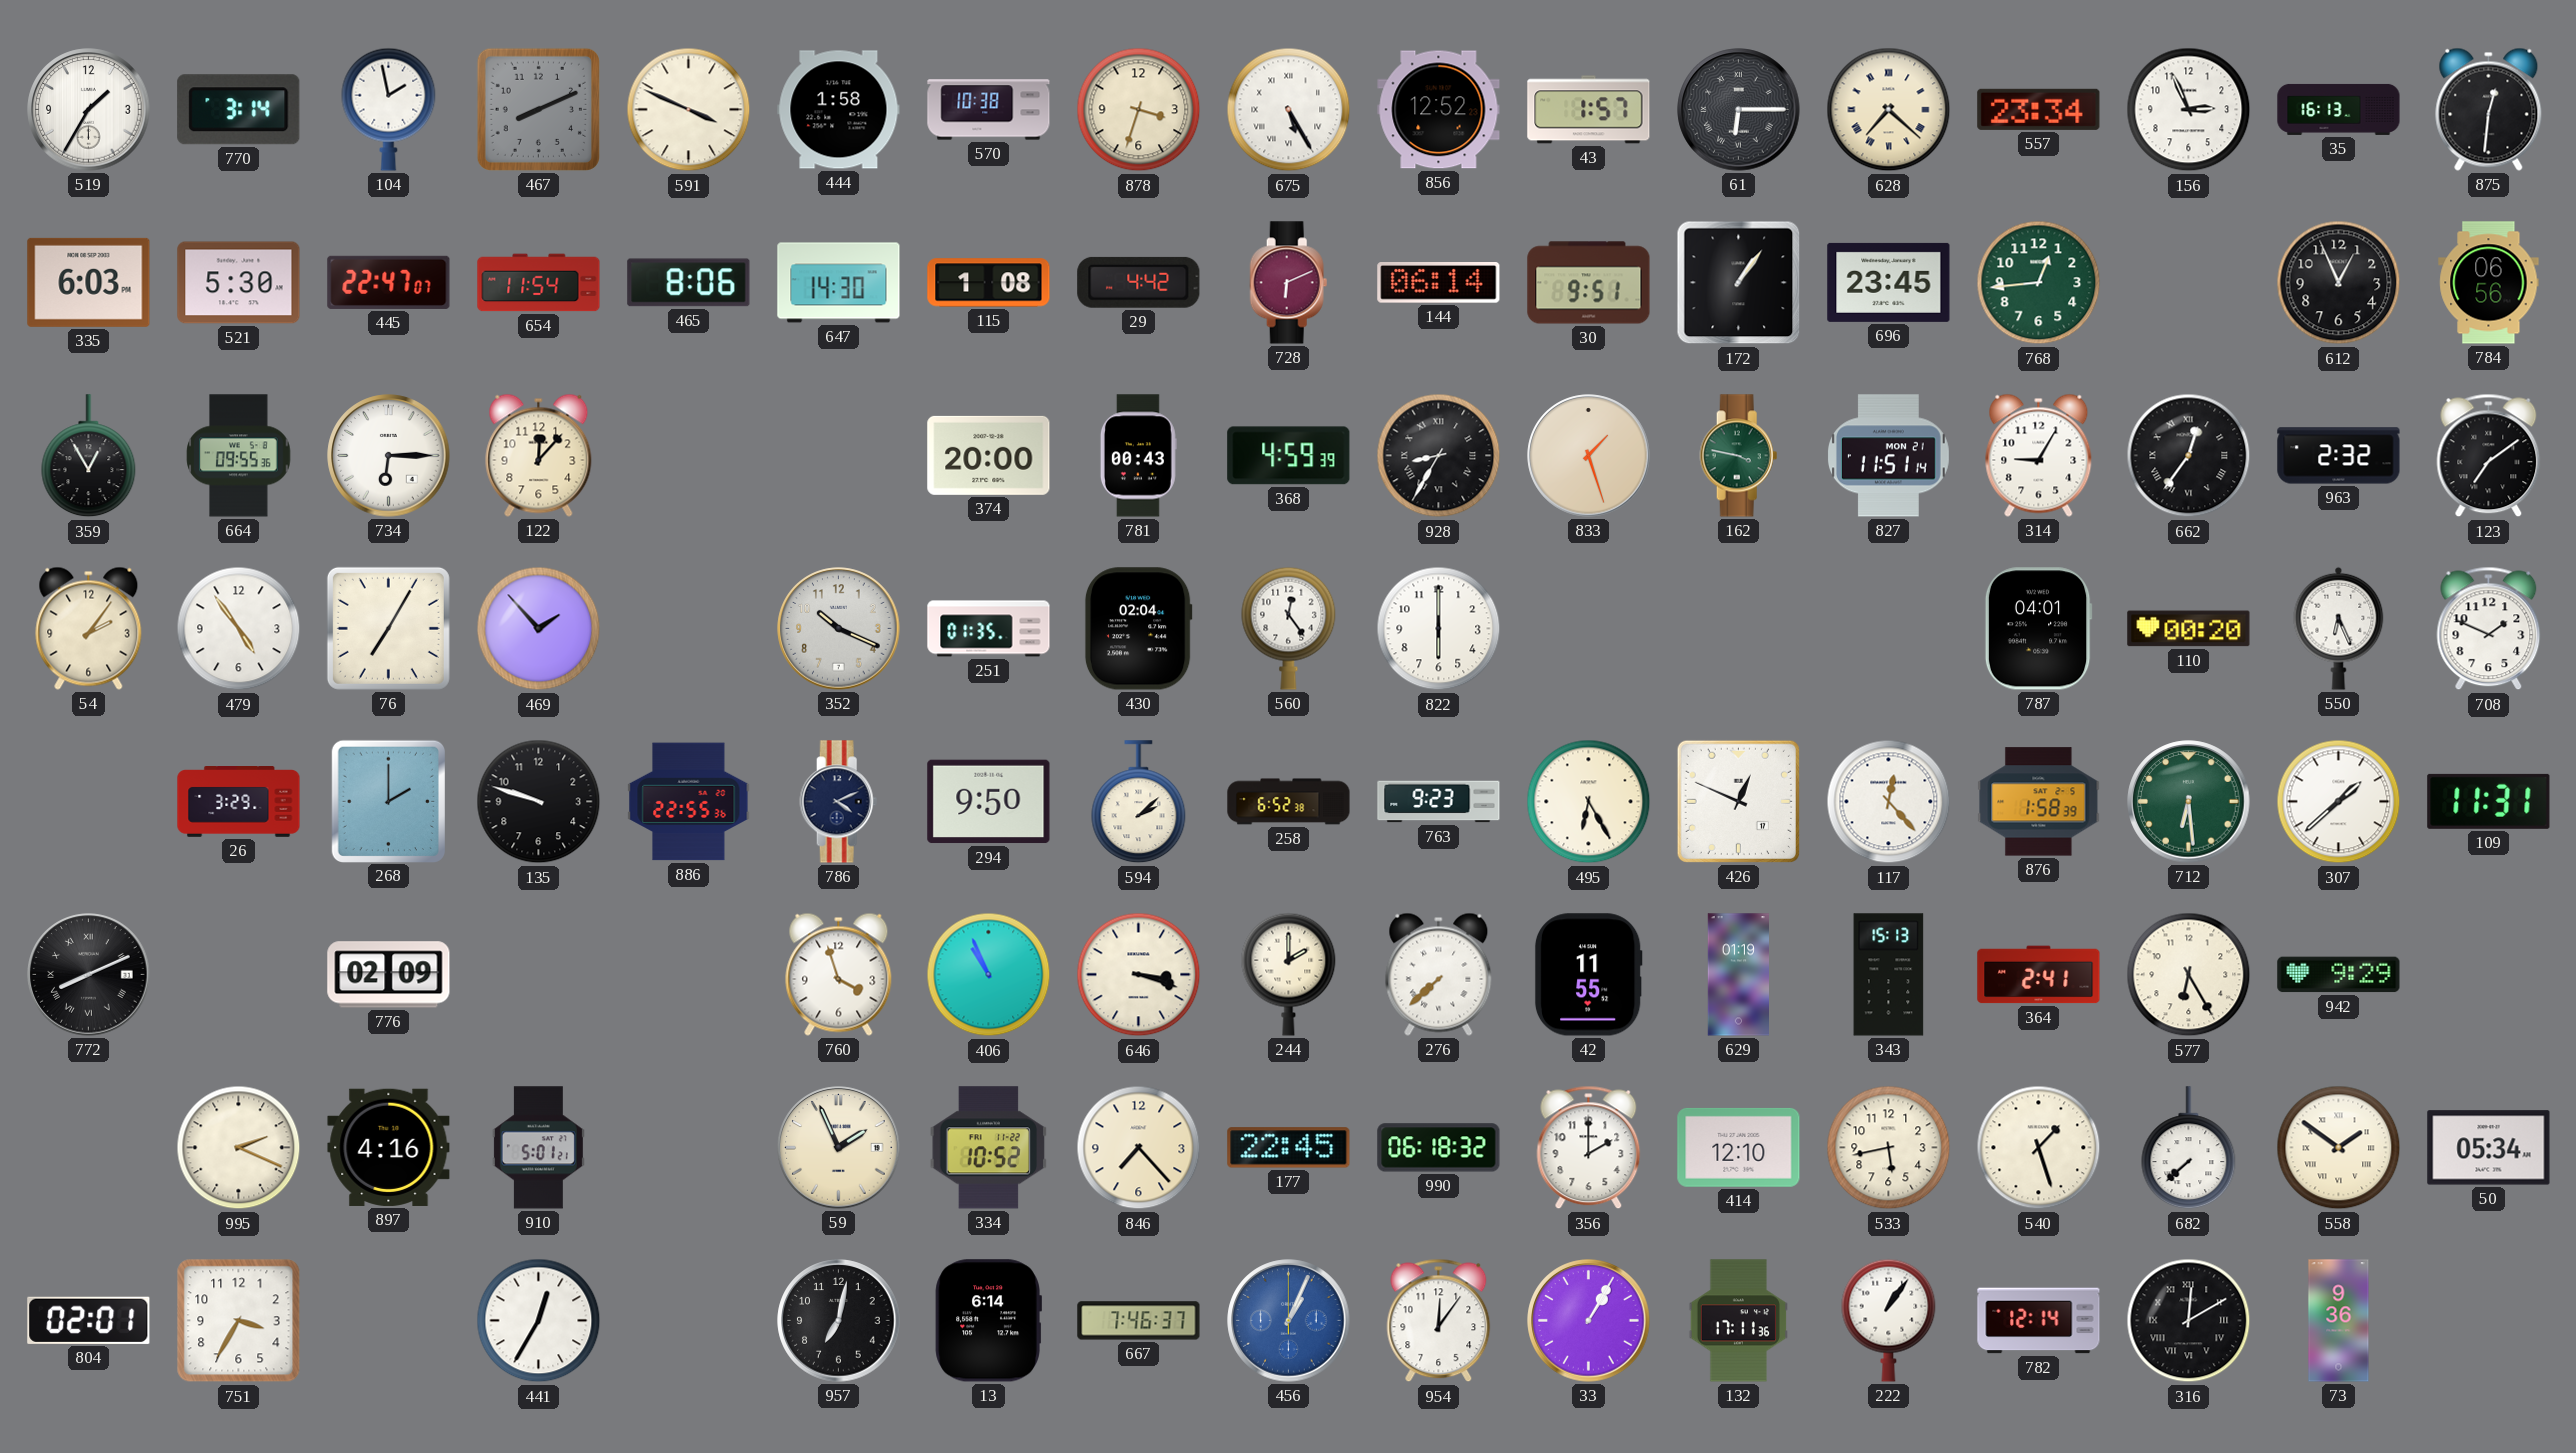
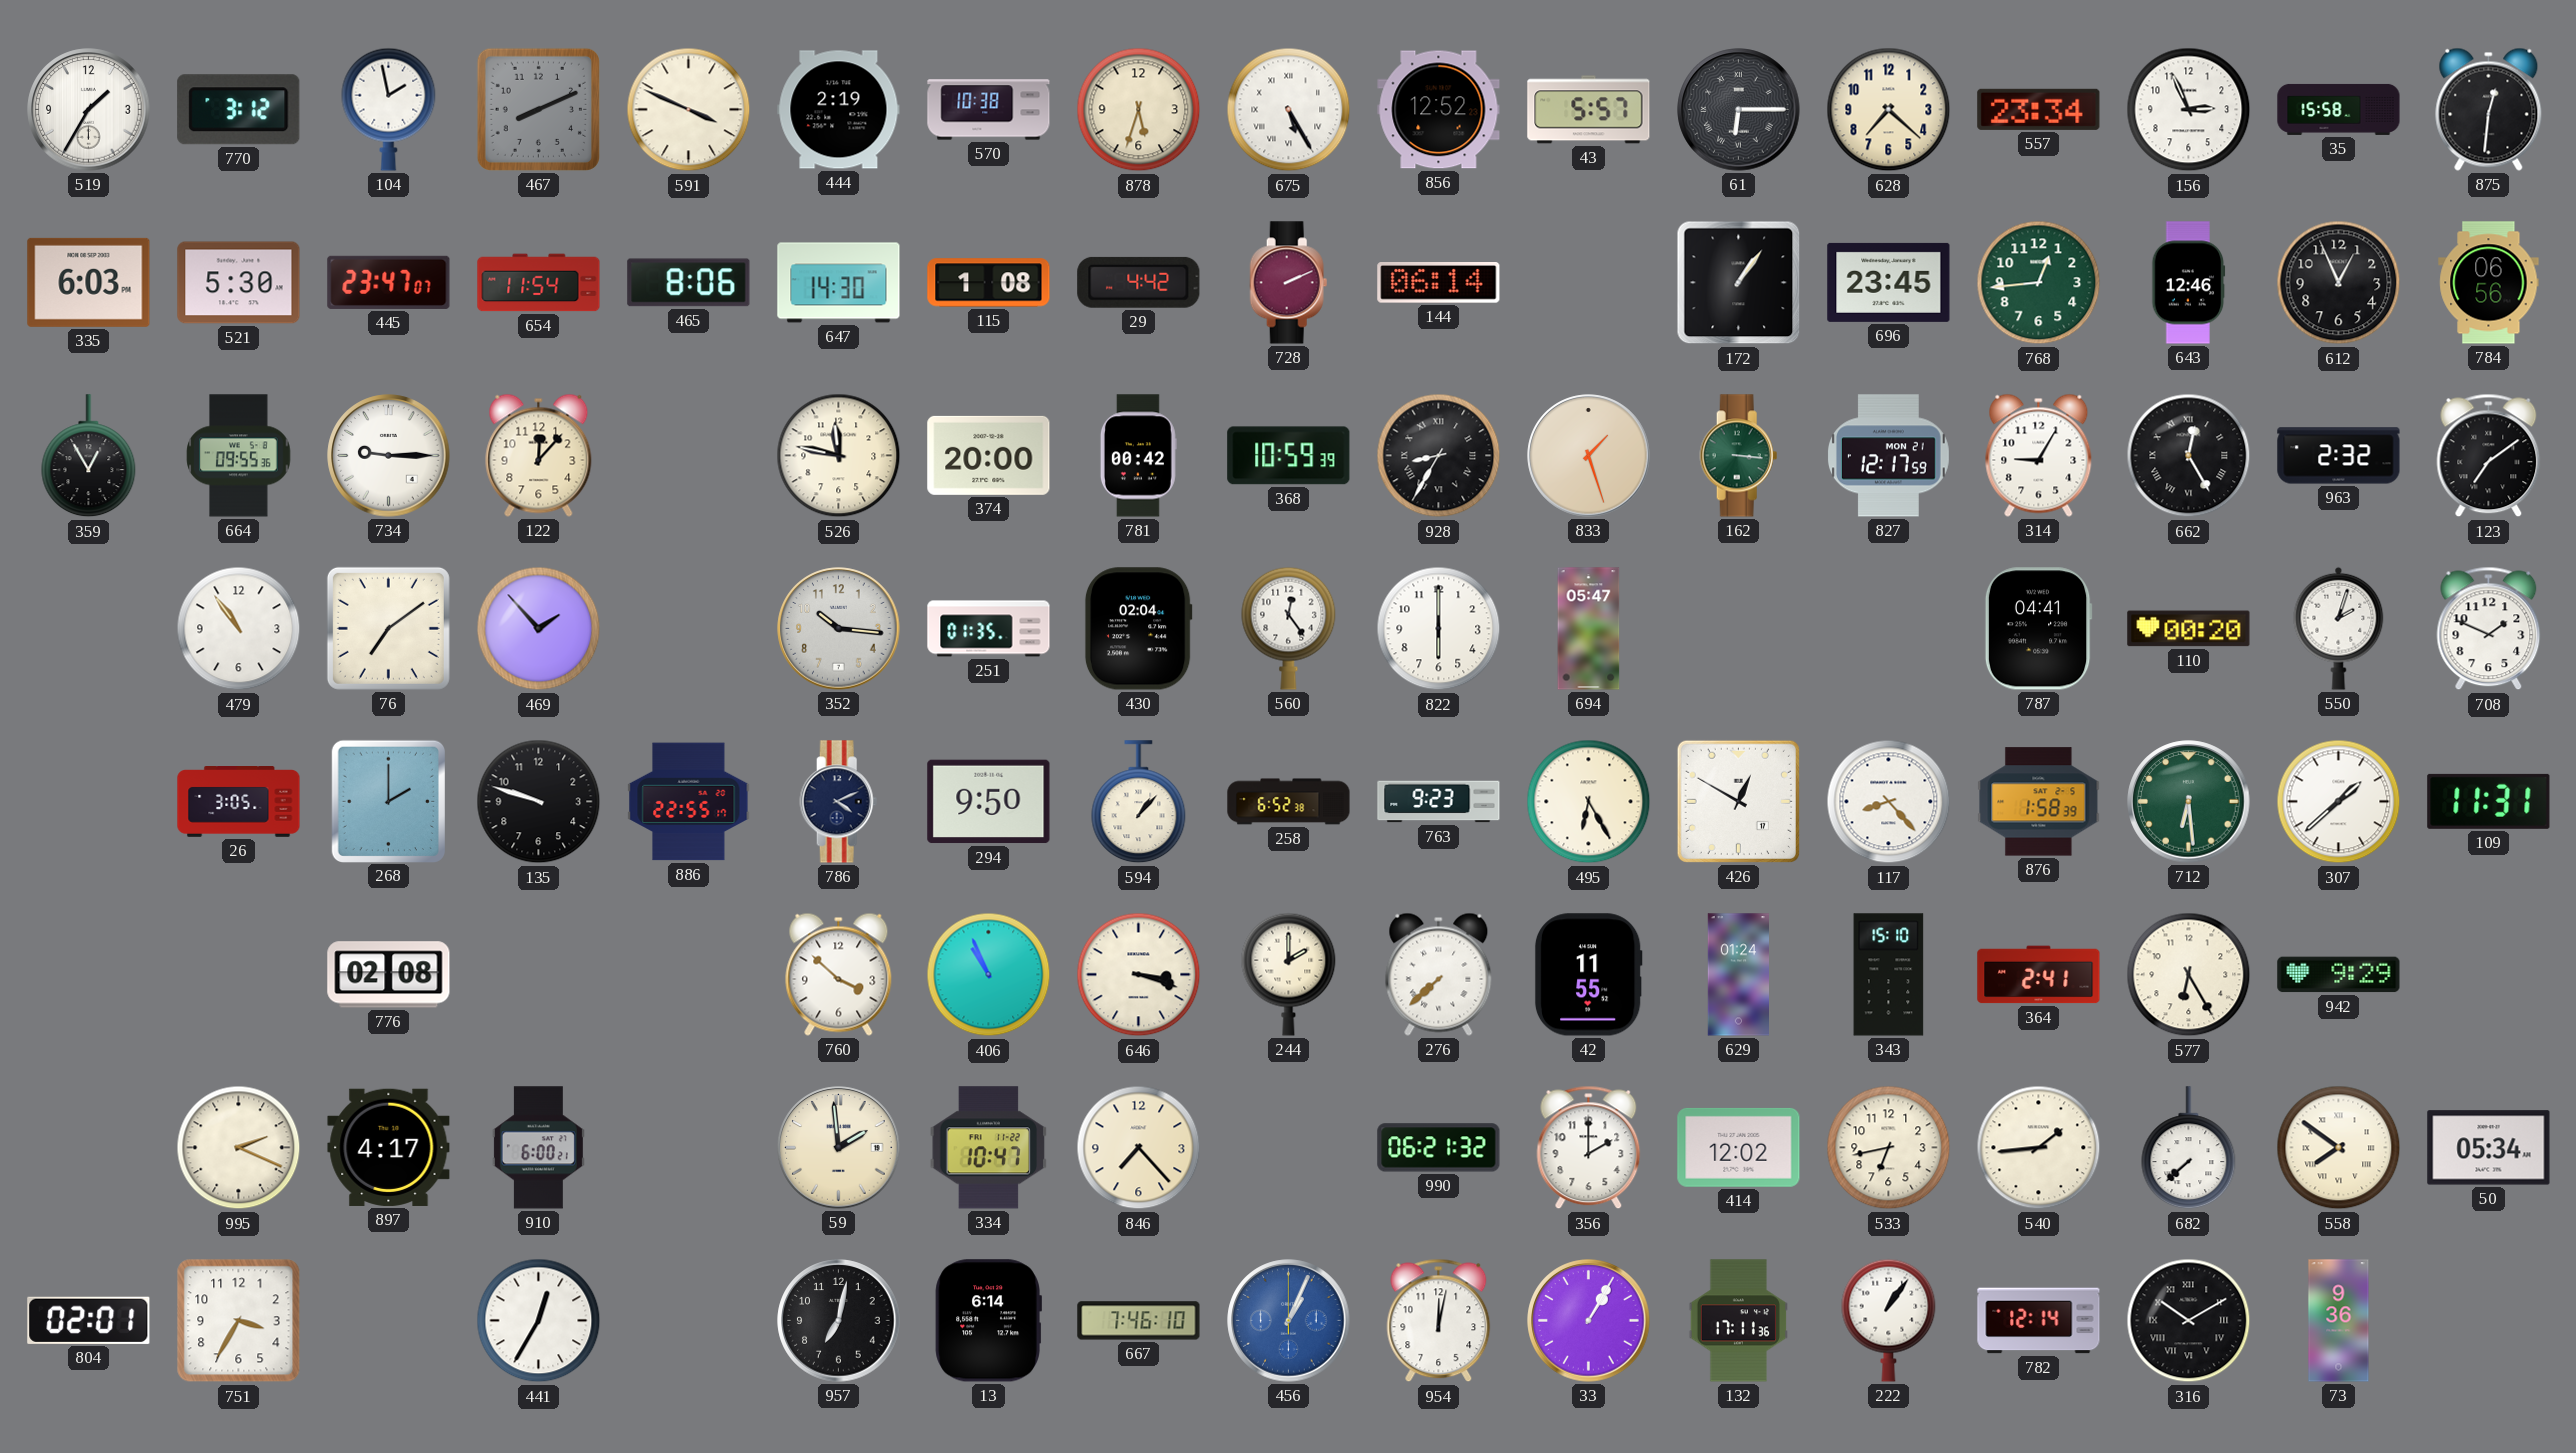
770: 3:14 -> 3:12 (239, 110)
444: 1:58 -> 2:19 (839, 110)
878: 3:33 -> 5:33 (1139, 110)
43: 1:57 -> 5:57 (1589, 110)
628 numerals: Roman -> Arabic (1889, 110)
35: 16:13 -> 15:58 (2339, 109)
445: 22:47 -> 23:47 (389, 282)
728: 6:11 -> 2:11 (1289, 283)
30: 9:51 -> none (1589, 283)
643: none -> 12:46 (2189, 283)
734: 6:15 -> 9:15 (389, 456)
526: none -> 11:47 (839, 456)
781: 00:43 -> 00:42 (1138, 456)
368: 4:59 -> 10:59 (1289, 456)
162: 3:47 -> 3:16 (1739, 456)
827: 11:51 -> 12:17 (1888, 456)
662: 12:36 -> 12:25 (2189, 456)
54: 2:06 -> none (89, 628)
479: 4:54 -> 10:54 (239, 629)
76: 7:05 -> 7:09 (388, 628)
352: 10:19 -> 10:16 (839, 629)
694: none -> 05:47 (1589, 629)
787: 04:01 -> 04:41 (2038, 629)
550: 6:26 -> 2:03 (2339, 628)
26: 3:29 -> 3:05 (239, 802)
886: 22:55:36 -> 22:55:17 (689, 802)
594: 2:08 -> 1:07 (1139, 802)
426: 12:49 -> 12:50 (1738, 801)
117: 12:23 -> 8:23 (1889, 802)
772: 8:11 -> none (89, 975)
776: 02:09 -> 02:08 (389, 975)
760: 3:57 -> 3:52 (839, 974)
629: 01:19 -> 01:24 (1738, 975)
343: 15:13 -> 15:10 (1889, 975)
897: 4:16 -> 4:17 (389, 1147)
910: 5:01 -> 6:00 (538, 1148)
59: 1:56 -> 1:59 (839, 1148)
334: 10:52 -> 10:47 (989, 1148)
177: 22:45 -> none (1289, 1148)
990: 06:18 -> 06:21 (1439, 1148)
414: 12:10 -> 12:02 (1739, 1147)
533: 5:43 -> 6:43 (1889, 1148)
540: 1:27 -> 1:44 (2039, 1148)
558: 1:51 -> 7:51 (2339, 1148)
667: 7:46:37 -> 7:46:10 (1139, 1321)
954: 12:06 -> 12:02 (1439, 1321)
316: 12:10 -> 10:10 (2189, 1321)
